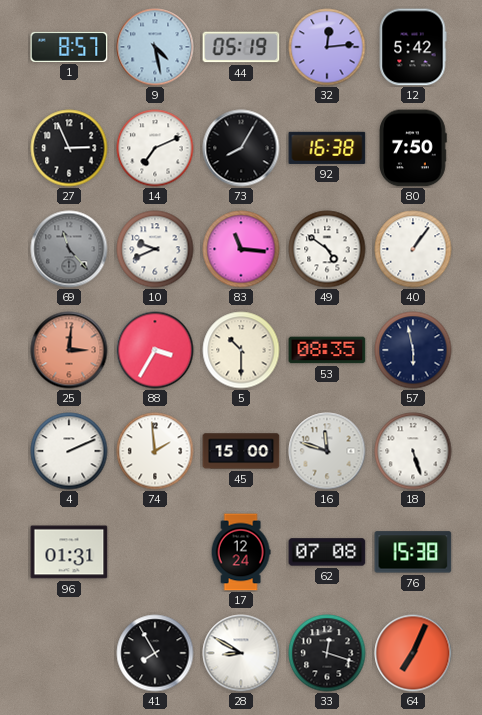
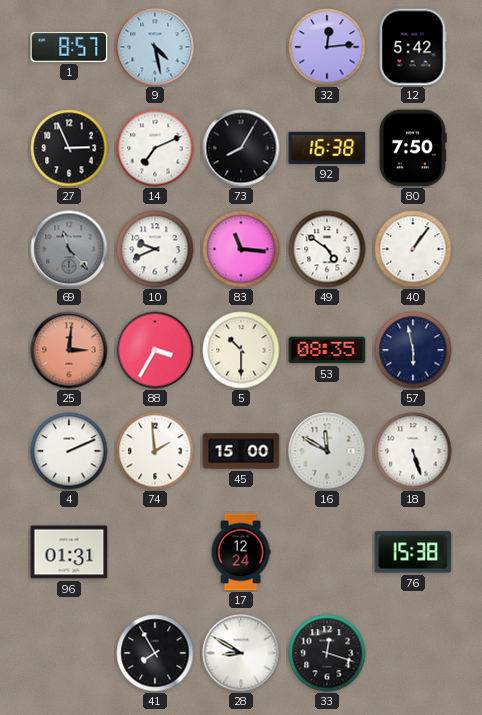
44: 05:19 -> none (241, 47)
16: 11:48 -> 11:50 (327, 451)
62: 07:08 -> none (327, 552)
64: 7:04 -> none (413, 653)
